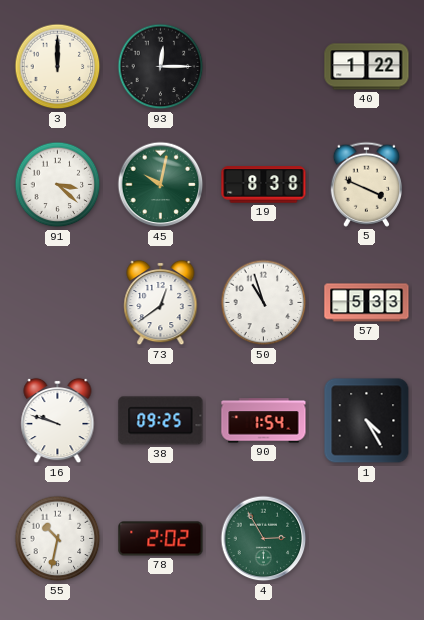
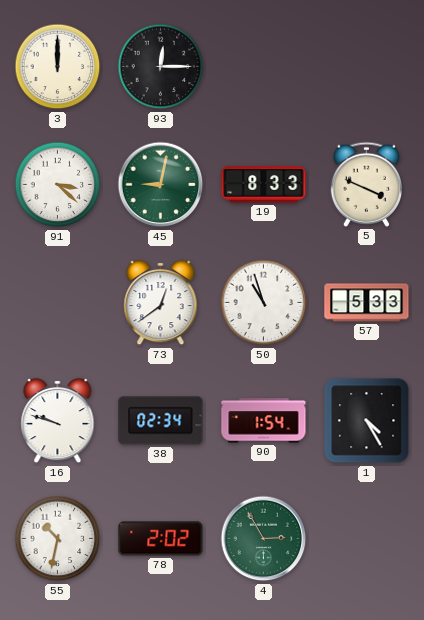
40: 1:22 -> none (367, 67)
45: 10:02 -> 9:02 (161, 185)
19: 8:38 -> 8:33 (264, 185)
38: 09:25 -> 02:34 (161, 421)
